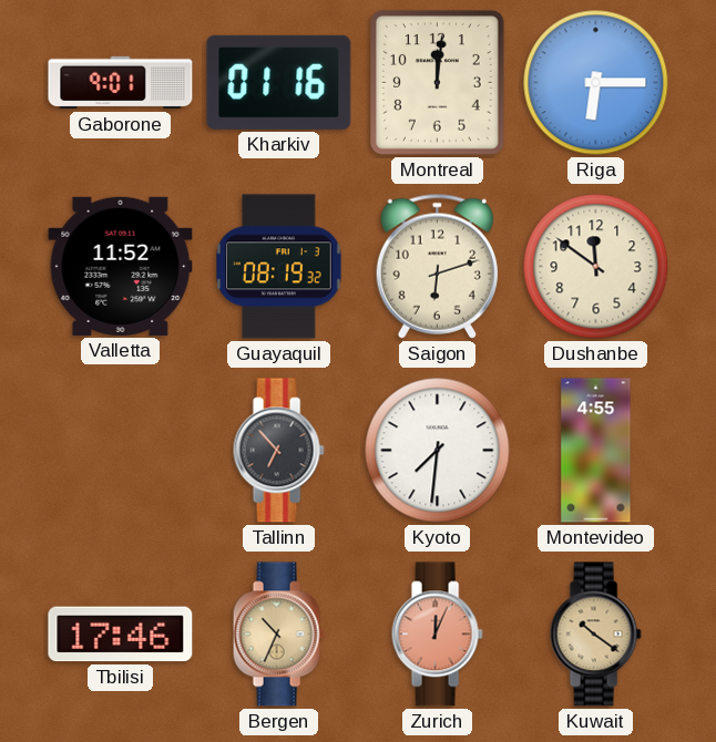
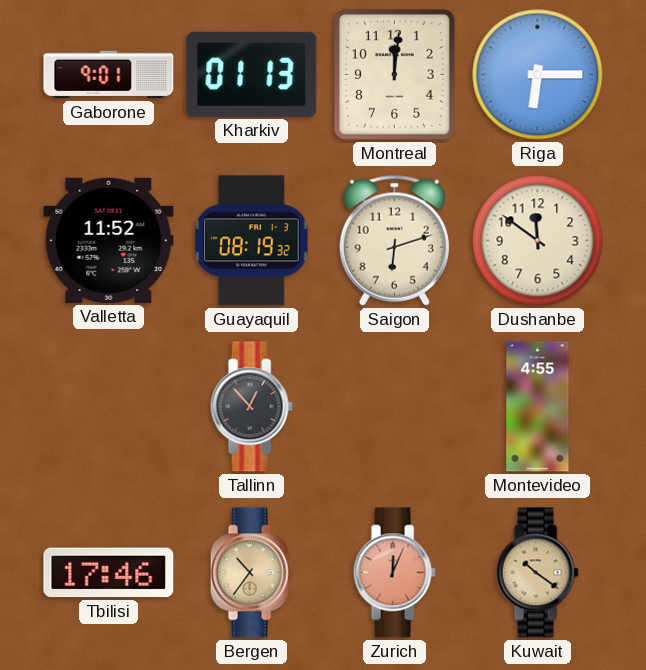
Kharkiv: 01:16 -> 01:13 (252, 74)
Tallinn: 6:53 -> 12:53 (251, 407)
Kyoto: 7:31 -> none (438, 451)
Bergen: 10:34 -> 10:36 (251, 573)
